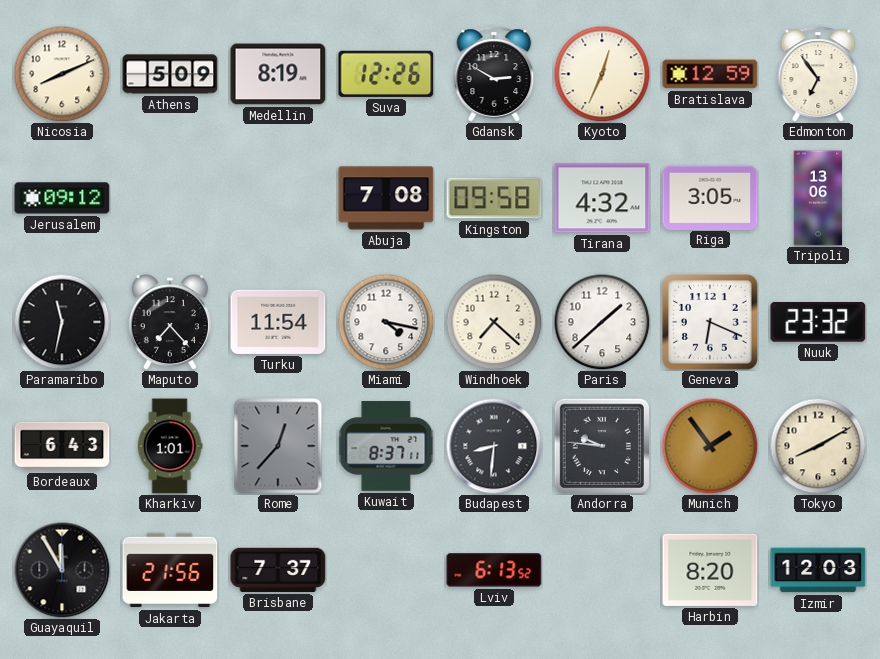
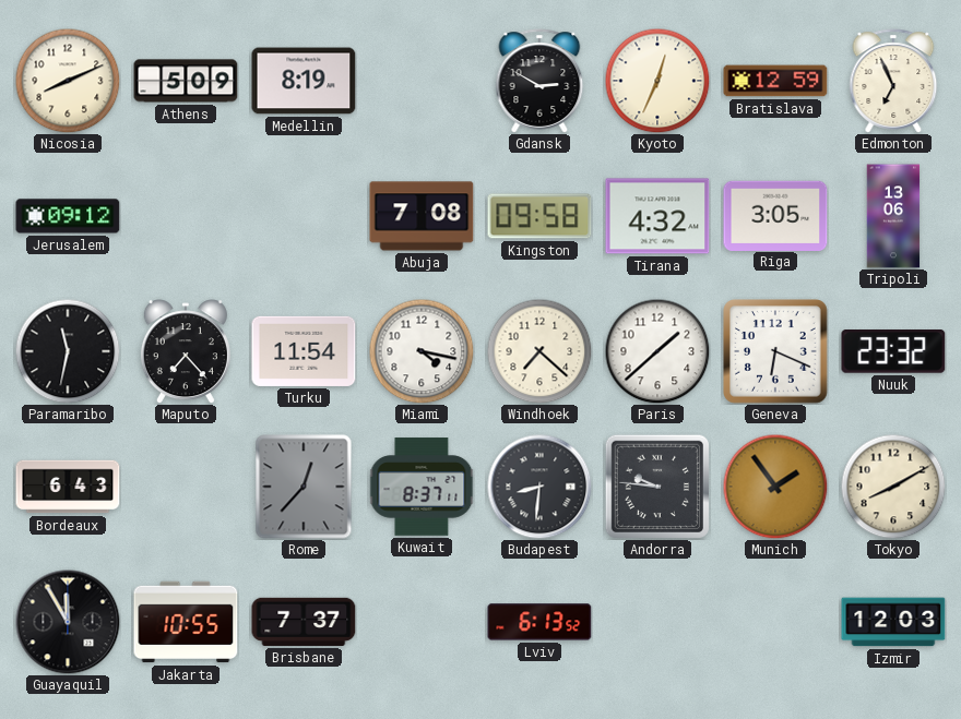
Suva: 12:26 -> none (386, 74)
Edmonton: 6:54 -> 6:56 (893, 81)
Kharkiv: 1:01 -> none (170, 446)
Jakarta: 21:56 -> 10:55 (186, 622)
Harbin: 8:20 -> none (710, 570)
